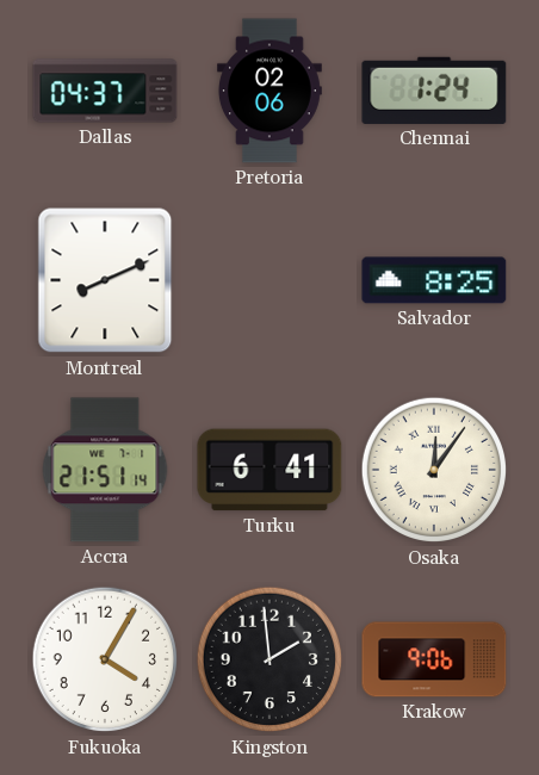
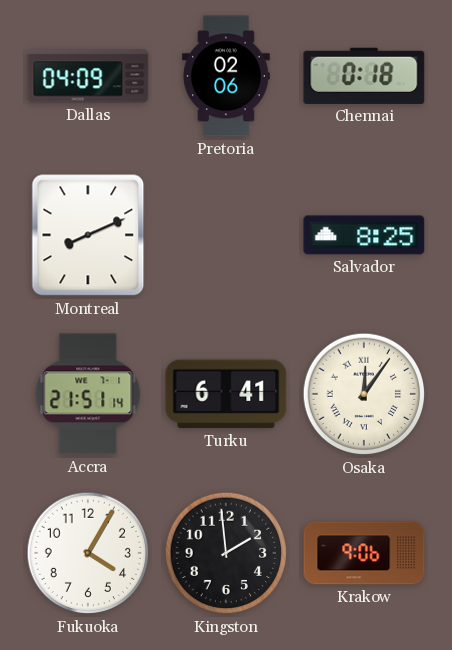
Dallas: 04:37 -> 04:09 (88, 76)
Chennai: 1:24 -> 0:18 (364, 76)
